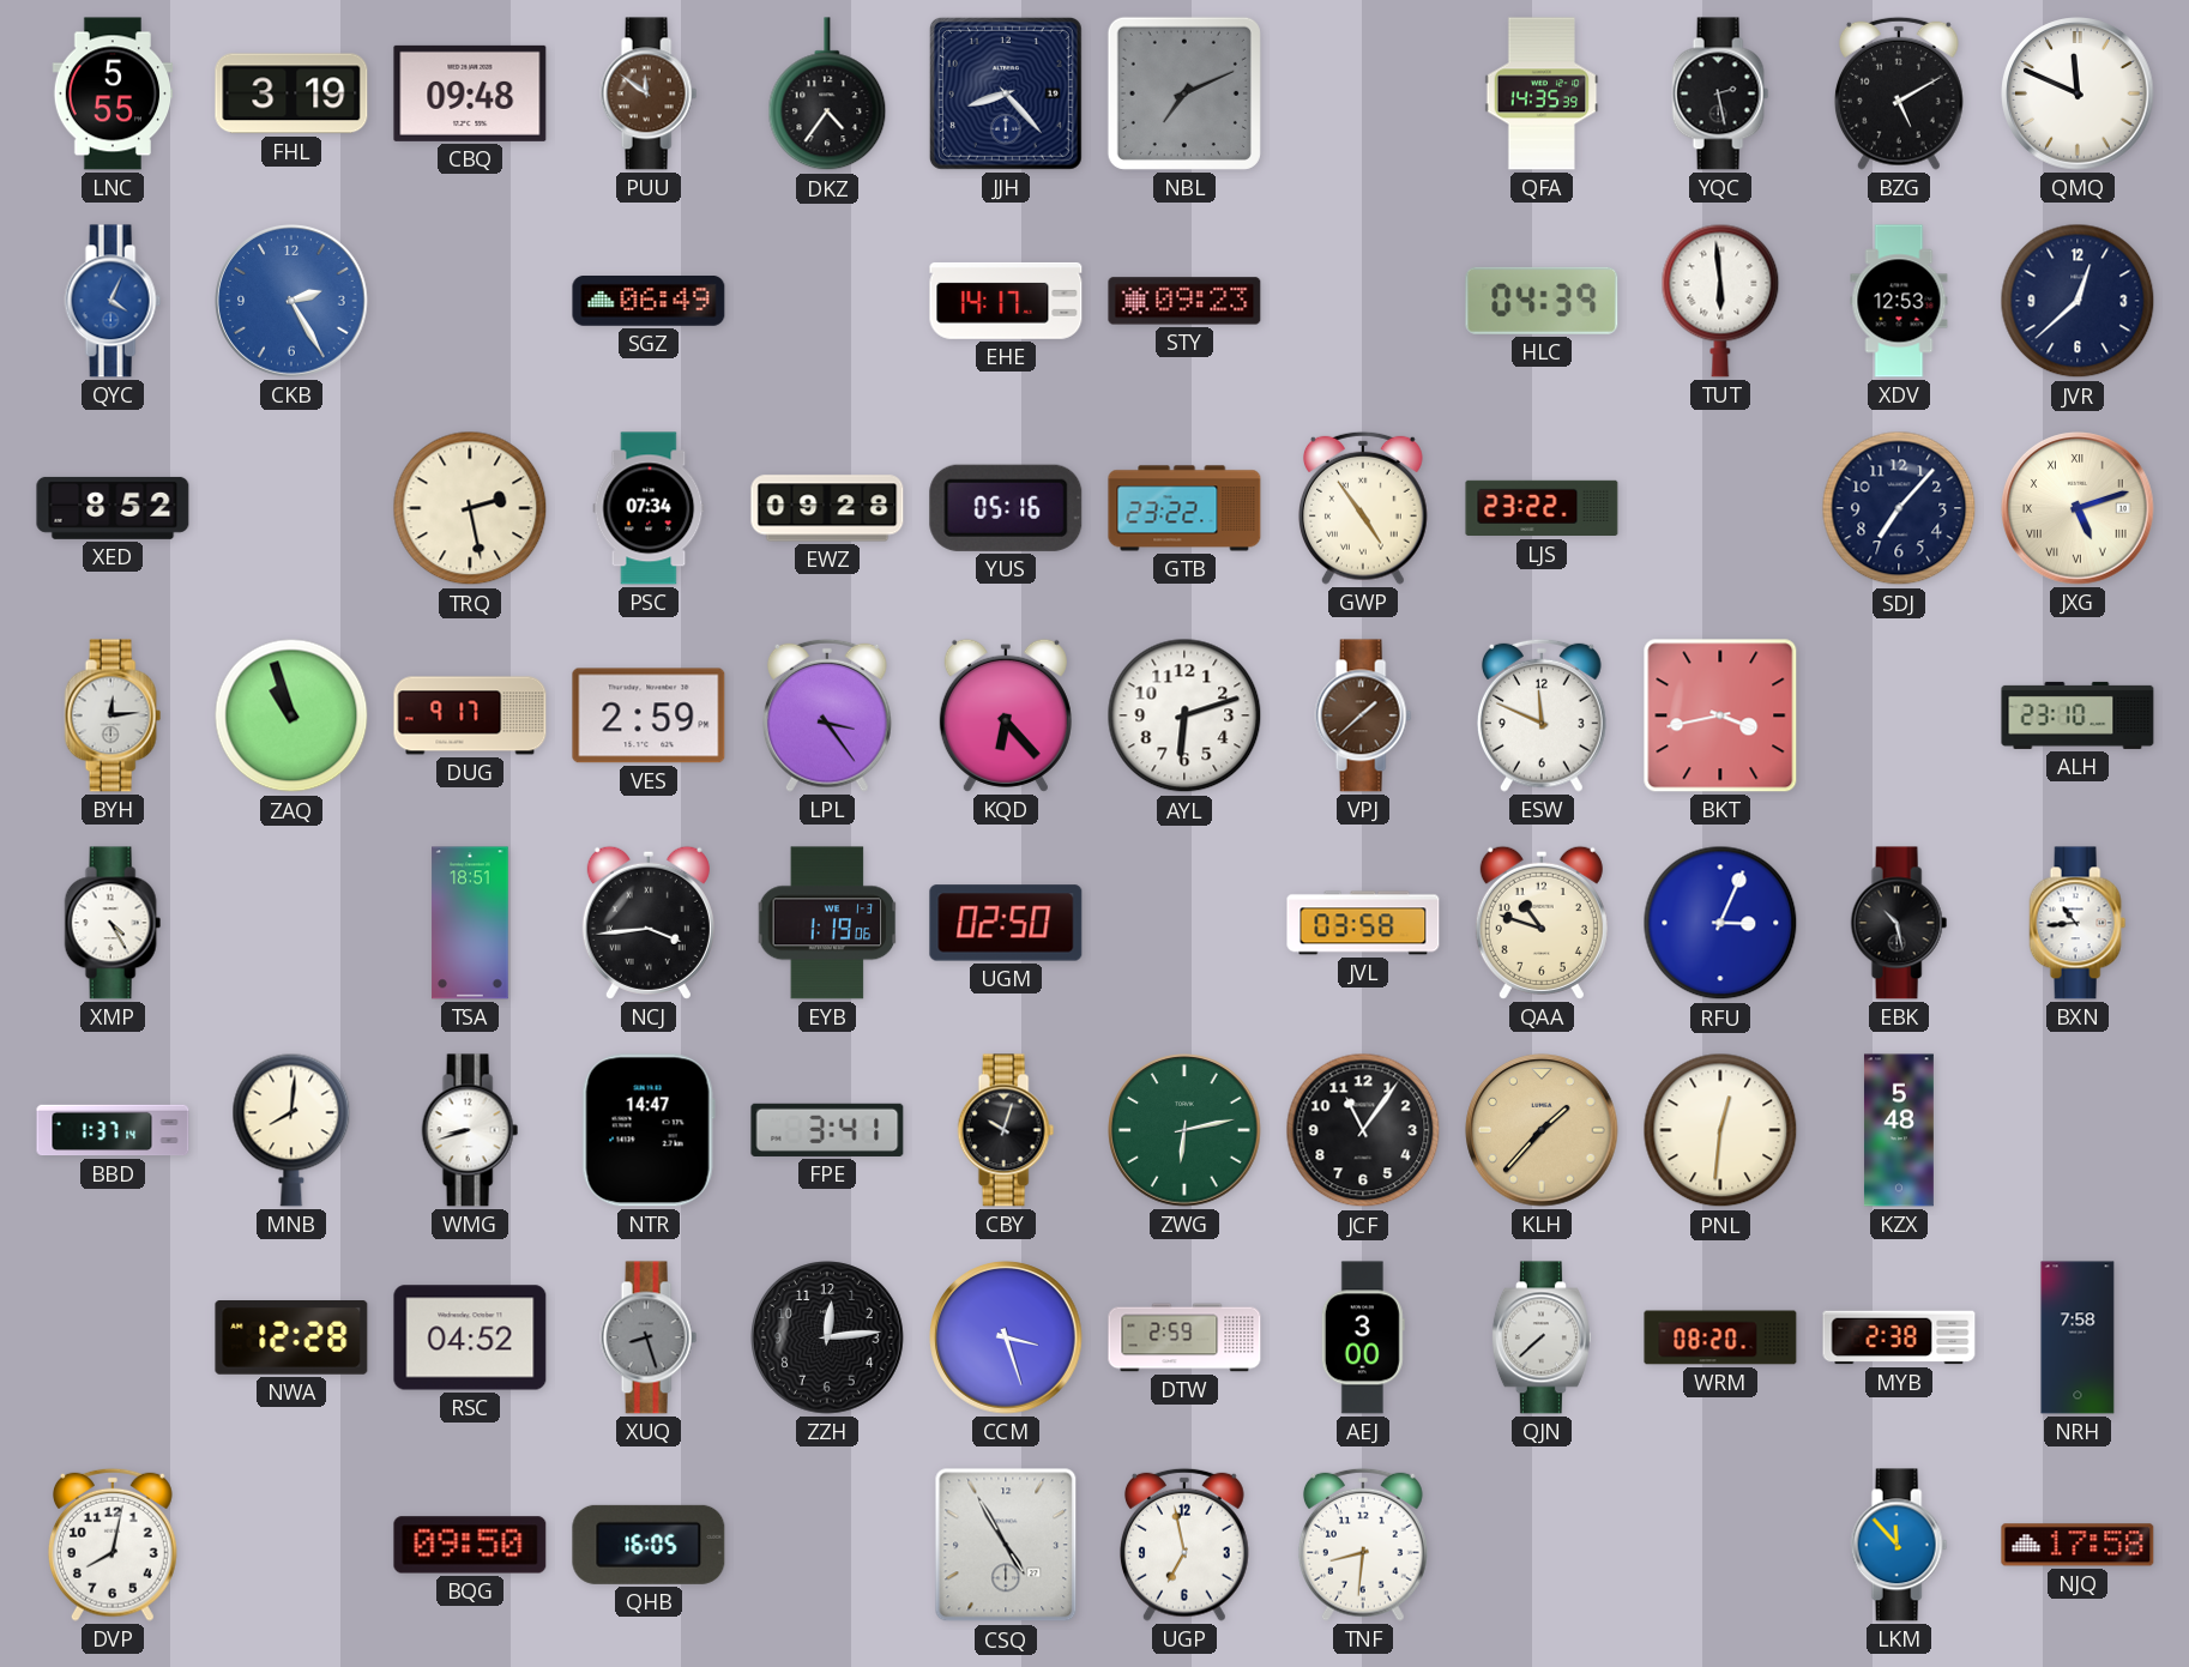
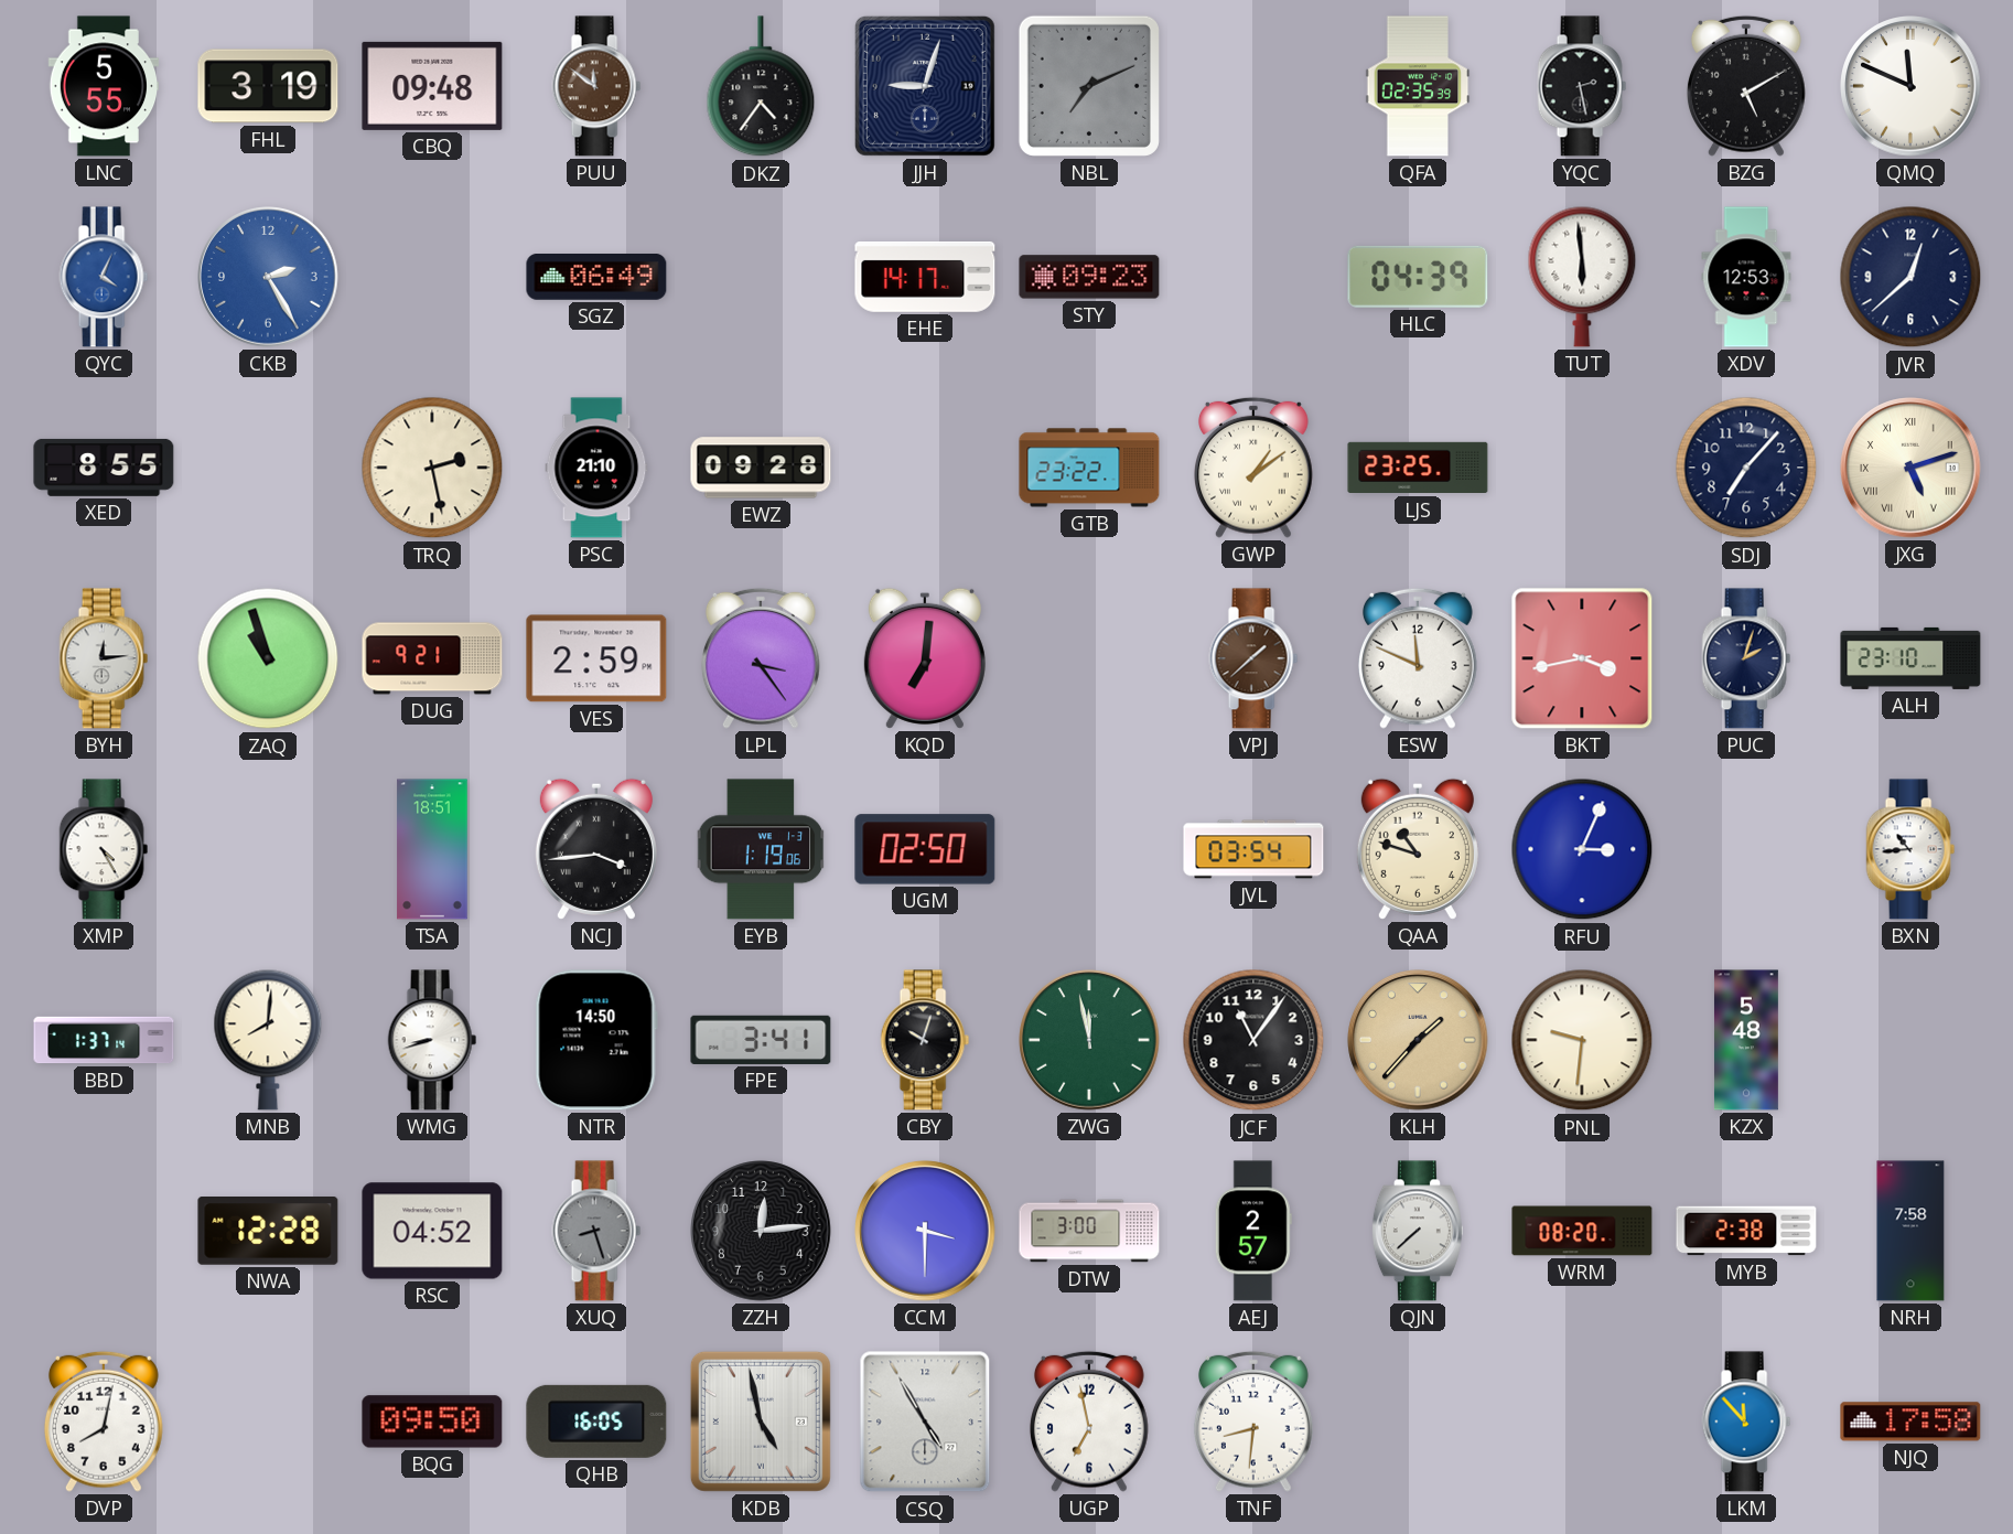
JJH: 8:23 -> 9:03 (925, 86)
QFA: 14:35 -> 02:35 (1418, 86)
XED: 8:52 -> 8:55 (104, 468)
PSC: 07:34 -> 21:10 (596, 468)
YUS: 05:16 -> none (1006, 508)
GWP: 4:54 -> 1:09 (1253, 468)
LJS: 23:22 -> 23:25 (1418, 468)
DUG: 9:17 -> 9:21 (432, 658)
KQD: 6:23 -> 7:01 (925, 658)
AYL: 6:12 -> none (1184, 715)
PUC: none -> 2:03 (1746, 658)
JVL: 03:58 -> 03:54 (1253, 849)
EBK: 10:28 -> none (1899, 923)
NTR: 14:47 -> 14:50 (596, 1040)
ZWG: 6:13 -> 11:58 (1089, 1040)
PNL: 12:31 -> 9:31 (1582, 1040)
CCM: 3:27 -> 3:30 (925, 1231)
DTW: 2:59 -> 3:00 (1089, 1231)
AEJ: 3:00 -> 2:57 (1253, 1231)
KDB: none -> 4:58 (761, 1422)
